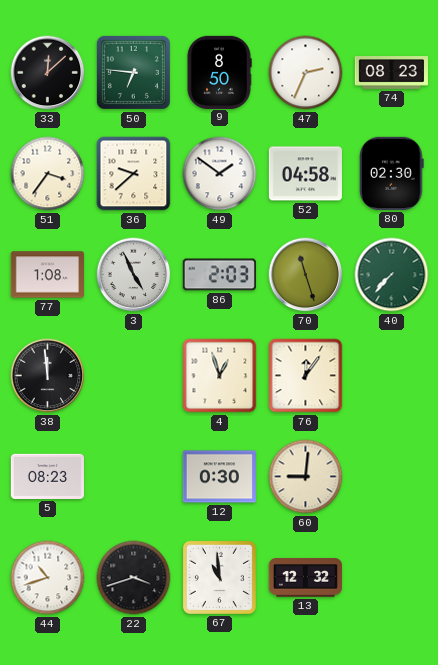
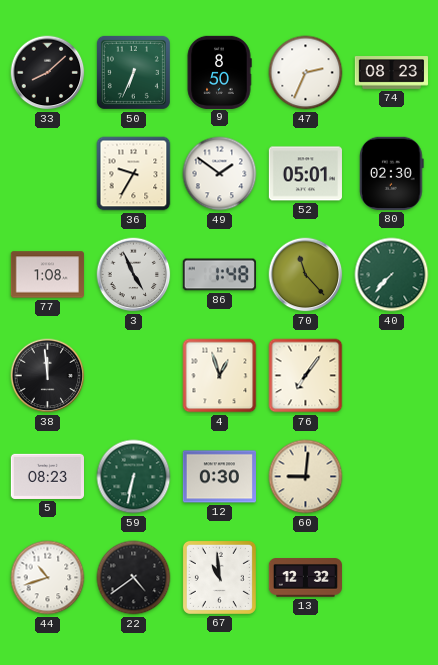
33: 12:08 -> 8:08 (48, 73)
50: 6:46 -> 6:34 (133, 72)
51: 3:36 -> none (48, 174)
36: 9:38 -> 9:35 (134, 174)
52: 04:58 -> 05:01 (305, 174)
86: 2:03 -> 1:48 (219, 275)
70: 11:27 -> 11:23 (306, 275)
76: 12:06 -> 7:06 (306, 376)
59: none -> 6:32 (134, 477)
22: 3:42 -> 4:39 (134, 578)
